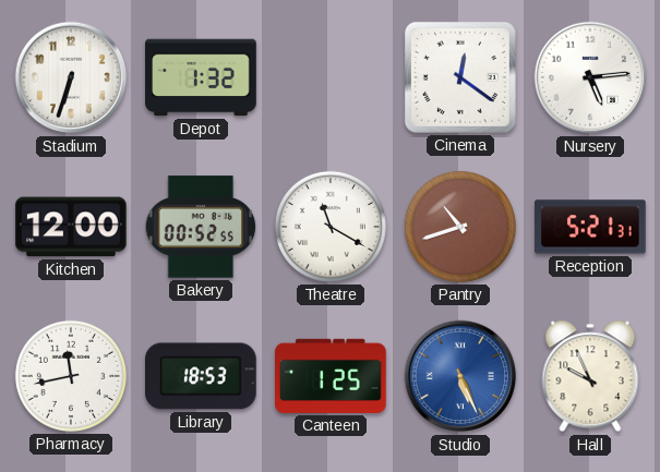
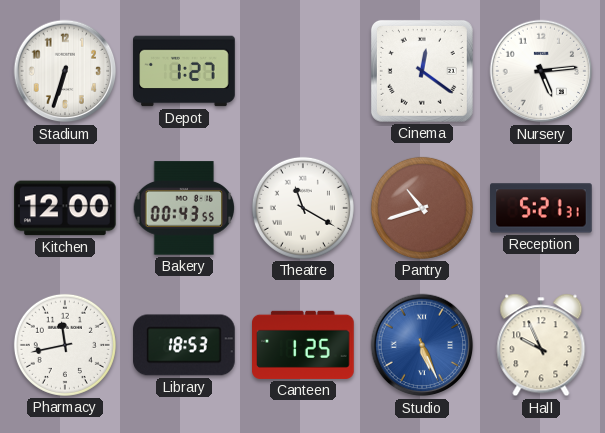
Depot: 1:32 -> 1:27 (184, 71)
Bakery: 00:52 -> 00:43 (184, 208)
